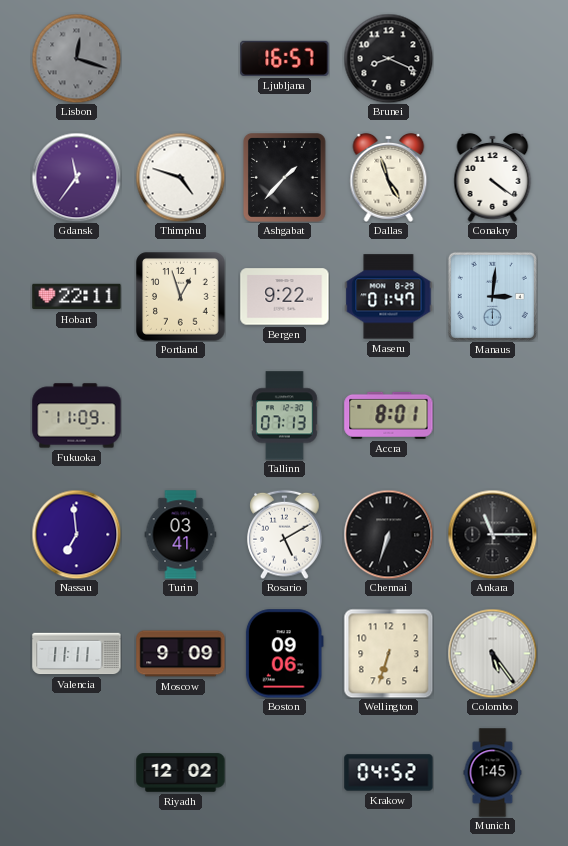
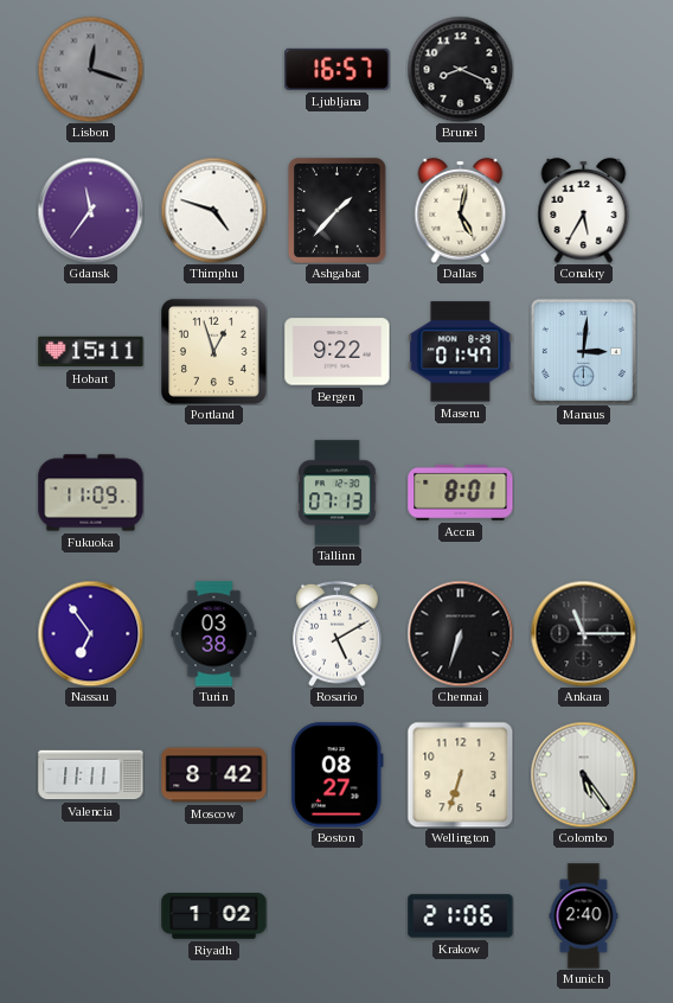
Dallas: 4:57 -> 5:02 (461, 210)
Conakry: 4:21 -> 5:35 (584, 210)
Hobart: 22:11 -> 15:11 (91, 352)
Nassau: 6:59 -> 6:54 (90, 633)
Turin: 03:41 -> 03:38 (214, 634)
Moscow: 9:09 -> 8:42 (214, 775)
Boston: 09:06 -> 08:27 (336, 775)
Riyadh: 12:02 -> 1:02 (214, 916)
Krakow: 04:52 -> 21:06 (461, 916)
Munich: 1:45 -> 2:40 (584, 916)
